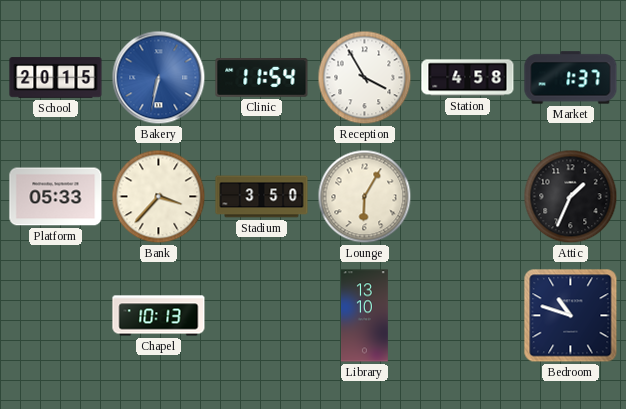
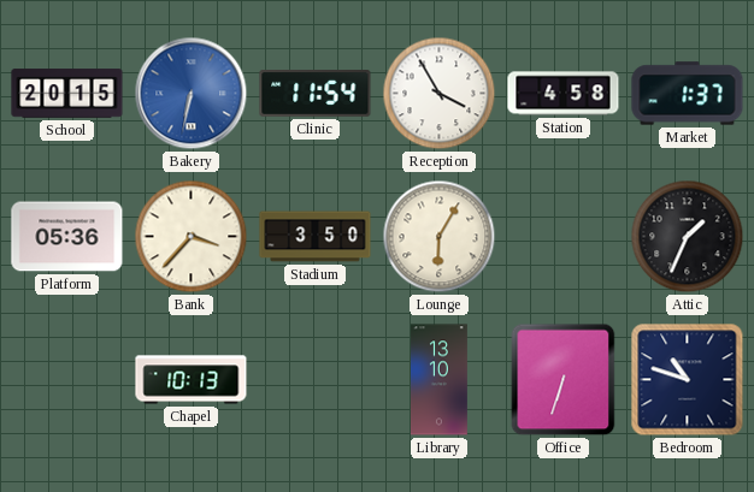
Platform: 05:33 -> 05:36 (67, 237)
Office: none -> 6:33 (564, 380)
